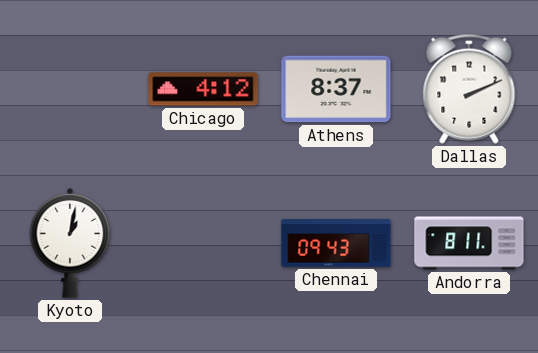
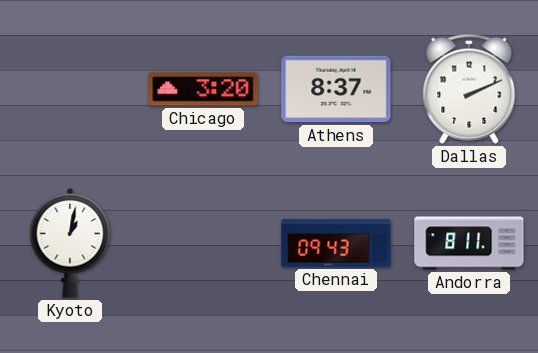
Chicago: 4:12 -> 3:20 (203, 89)
